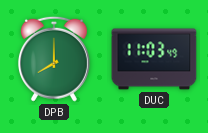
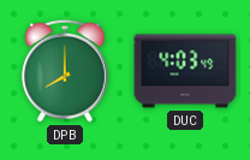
DUC: 11:03 -> 4:03 (185, 71)
